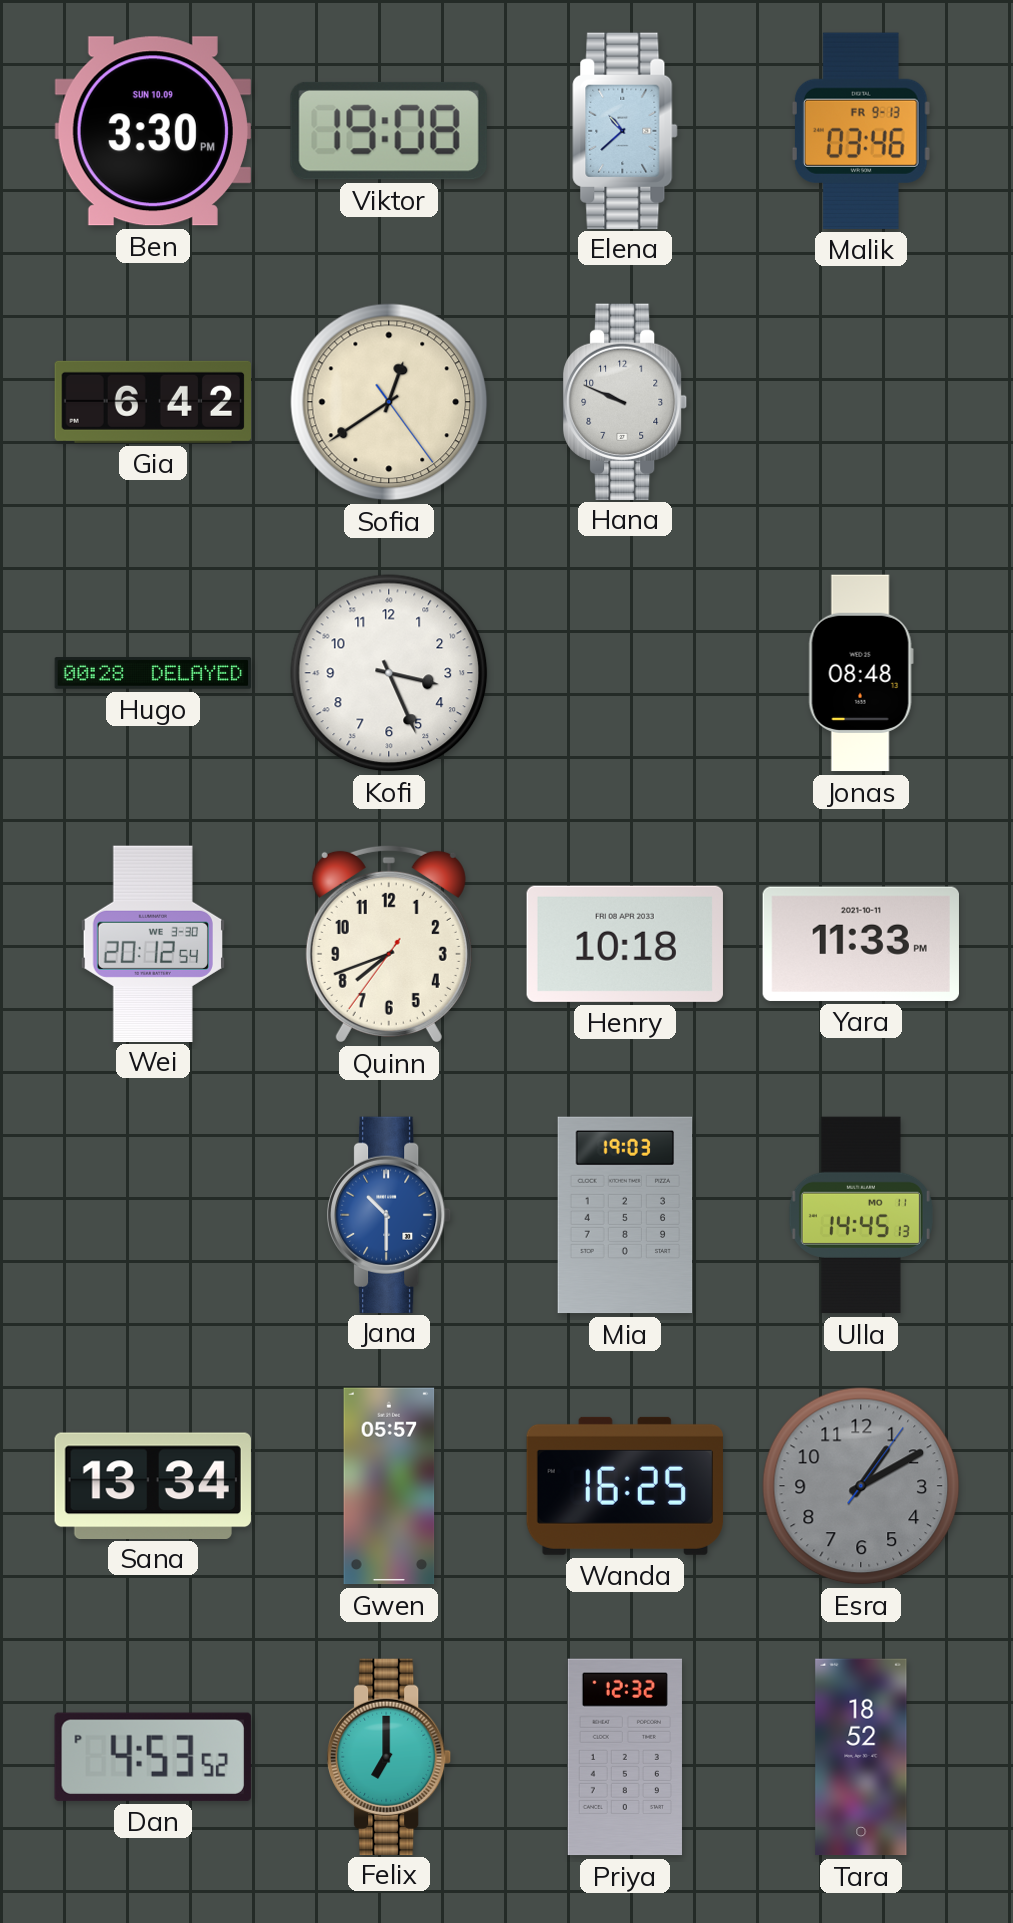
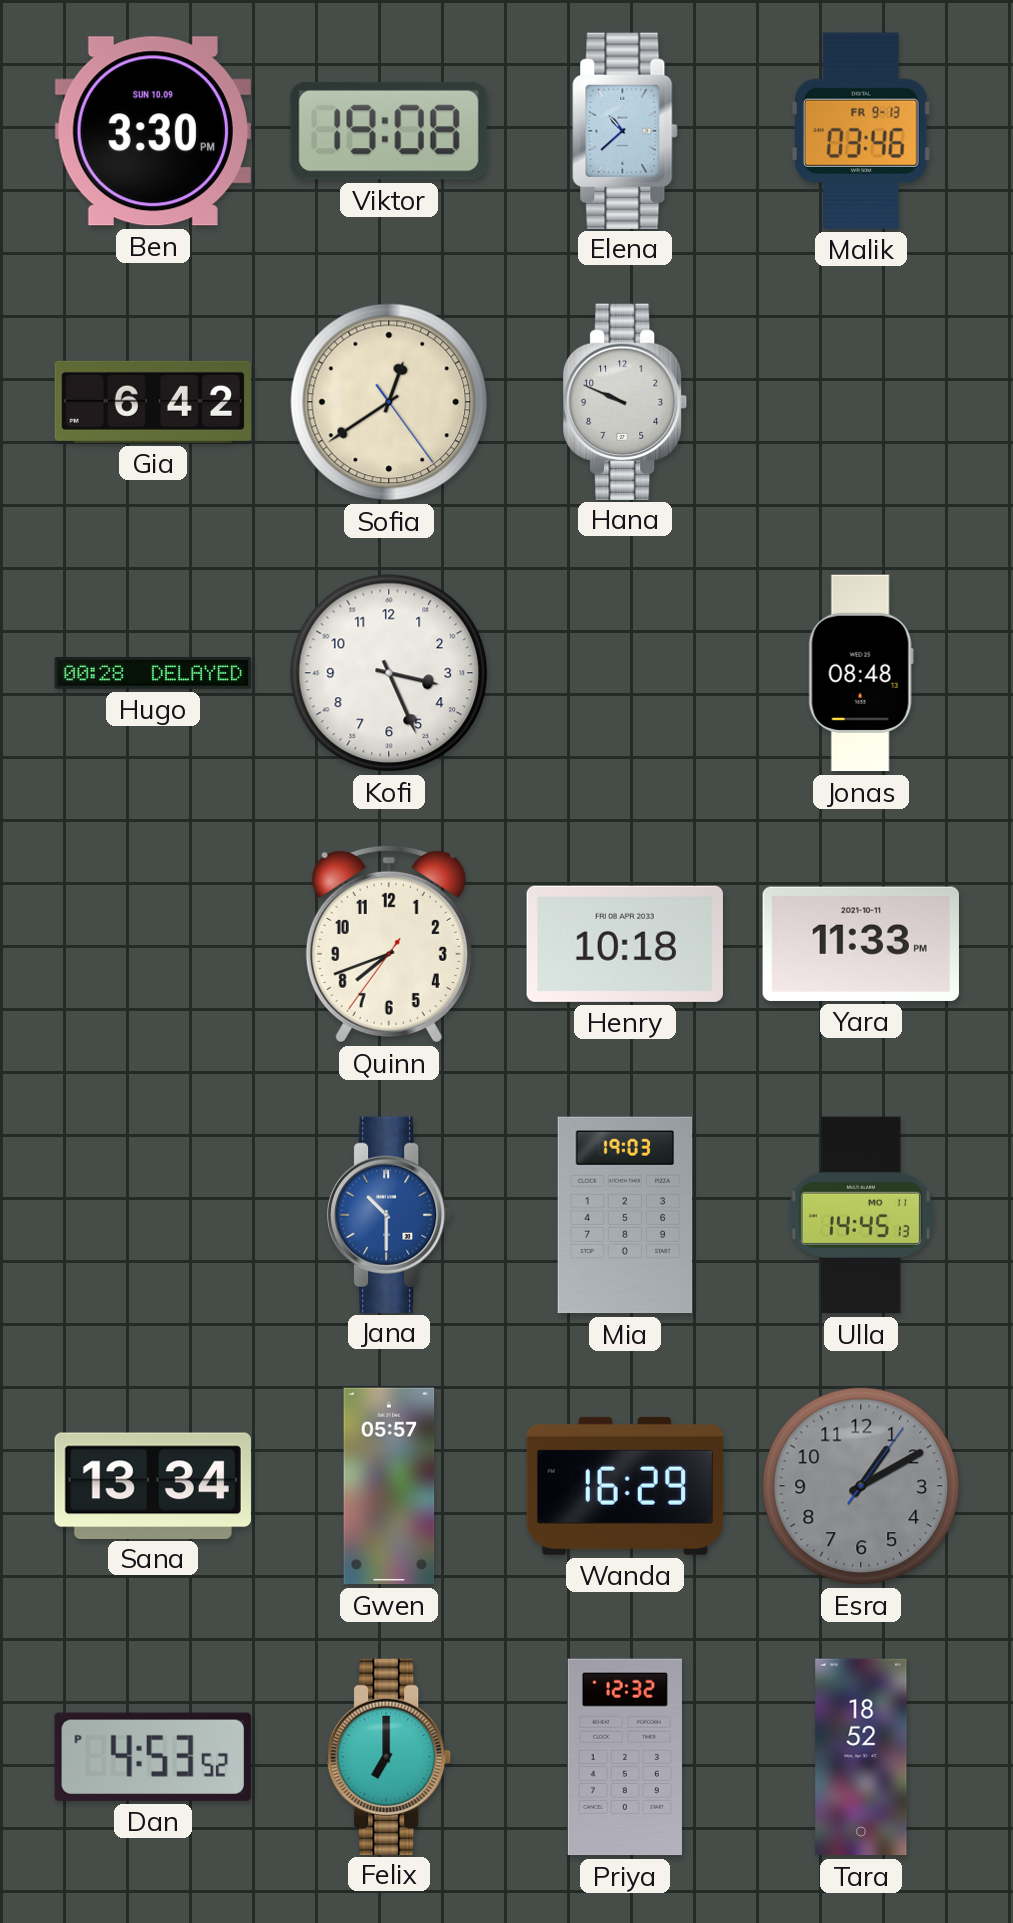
Wei: 20:12 -> none (153, 943)
Wanda: 16:25 -> 16:29 (624, 1486)
